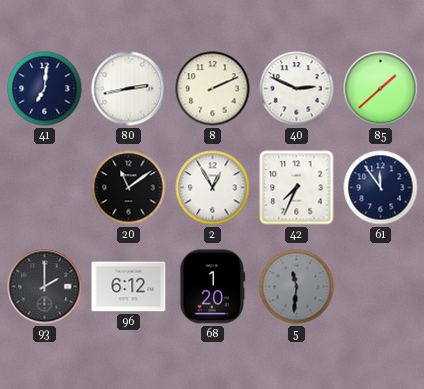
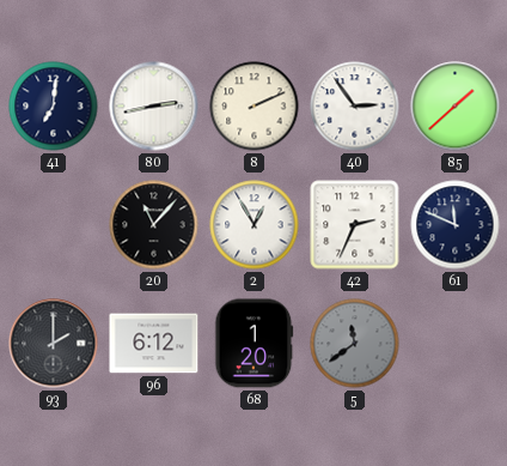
40: 2:49 -> 2:54 (355, 107)
20: 11:09 -> 11:07 (154, 225)
42: 7:34 -> 2:34 (355, 225)
61: 11:54 -> 11:49 (456, 225)
5: 11:31 -> 11:39 (355, 344)
